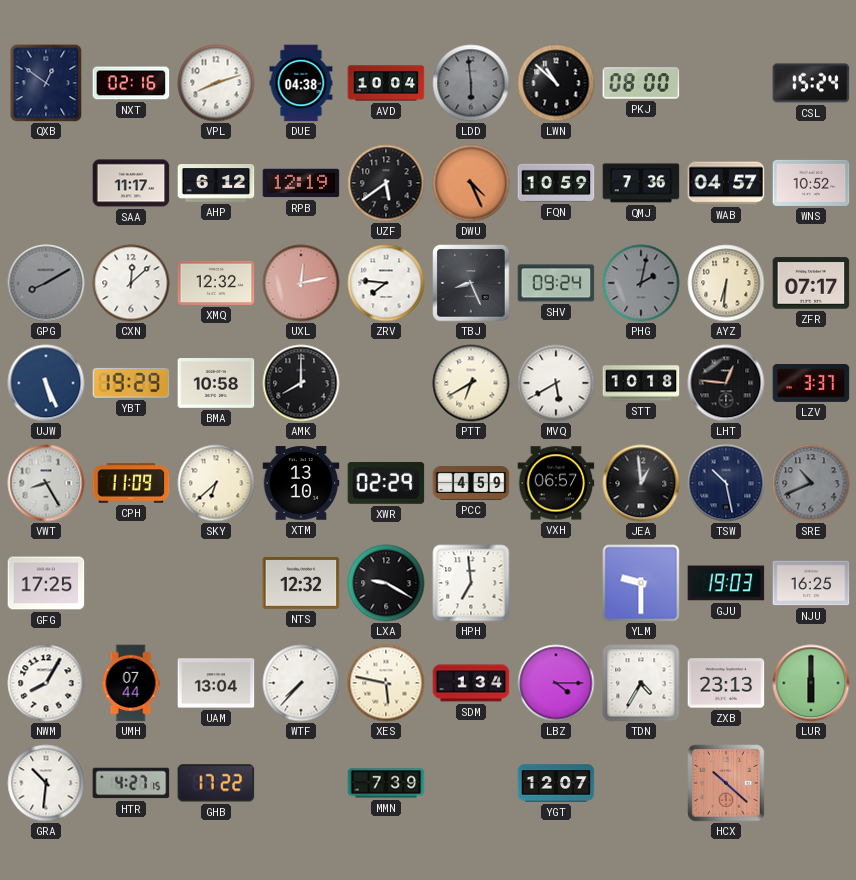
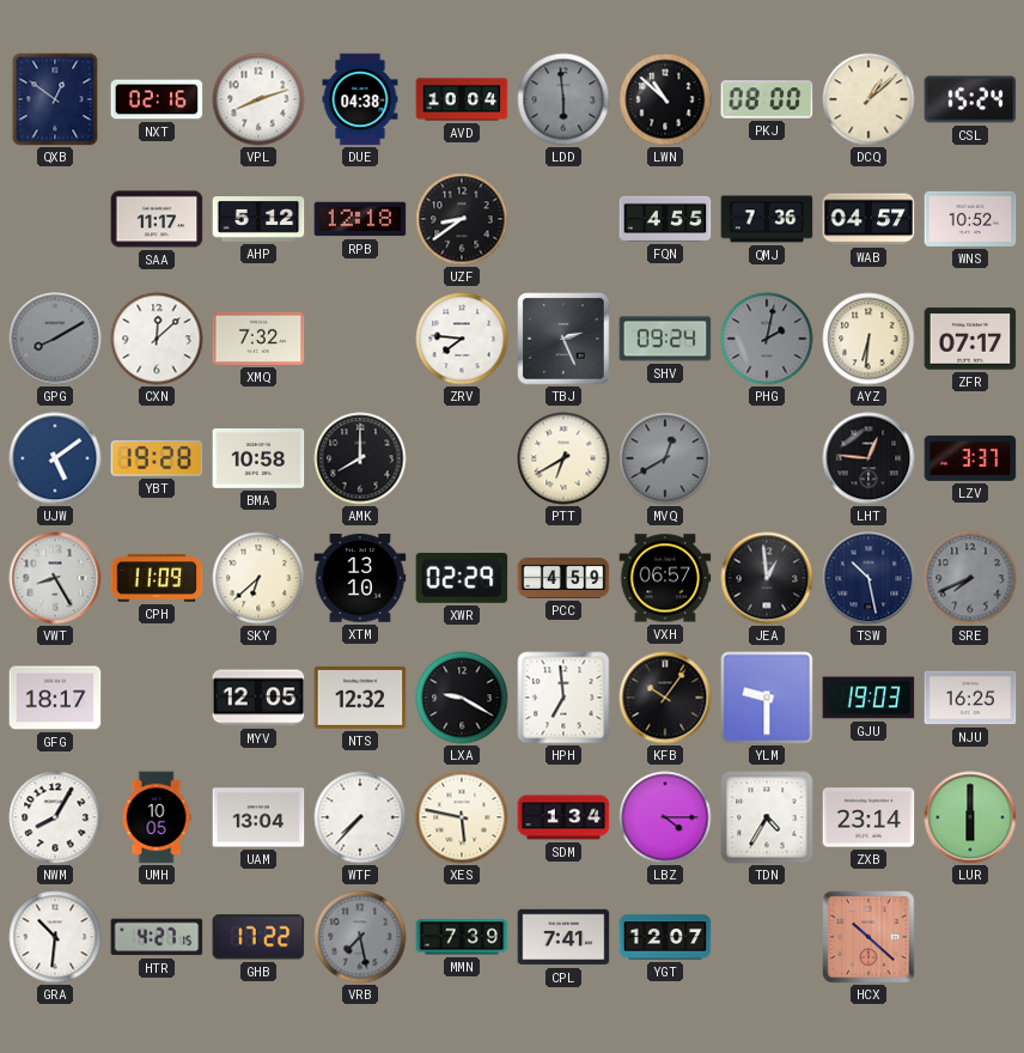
DCQ: none -> 1:08 (868, 99)
AHP: 6:12 -> 5:12 (258, 220)
RPB: 12:19 -> 12:18 (360, 219)
UZF: 5:39 -> 8:39 (462, 219)
DWU: 4:26 -> none (471, 183)
FQN: 10:59 -> 4:55 (665, 219)
XMQ: 12:32 -> 7:32 (258, 339)
UXL: 12:13 -> none (301, 283)
TBJ: 8:26 -> 2:26 (563, 339)
UJW: 5:26 -> 5:09 (55, 458)
YBT: 19:29 -> 19:28 (157, 458)
MVQ: 5:40 -> 12:40 (665, 458)
MVQ dial: white -> grey (665, 458)
STT: 10:18 -> none (641, 383)
SRE: 10:41 -> 7:41 (970, 578)
GFG: 17:25 -> 18:17 (55, 698)
MYV: none -> 12:05 (258, 698)
KFB: none -> 10:06 (665, 698)
UMH: 07:44 -> 10:05 (157, 817)
ZXB: 23:13 -> 23:14 (868, 817)
VRB: none -> 7:28 (360, 937)
CPL: none -> 7:41 (563, 937)
